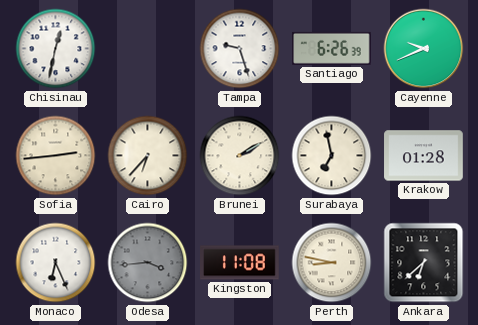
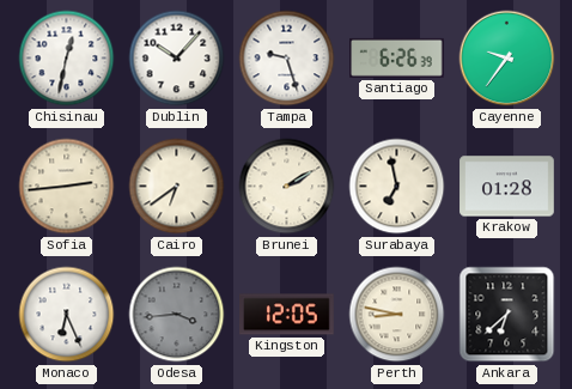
Dublin: none -> 10:07 (177, 59)
Cayenne: 9:41 -> 9:36 (507, 59)
Cairo: 6:37 -> 6:39 (177, 187)
Kingston: 11:08 -> 12:05 (287, 315)
